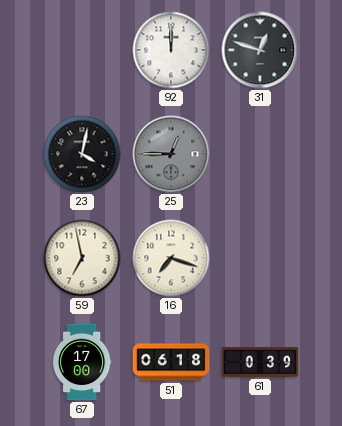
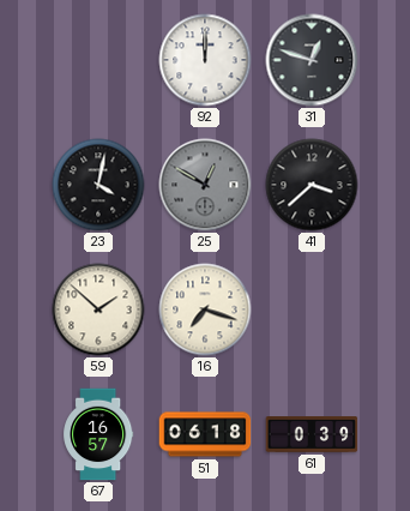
25: 12:45 -> 12:50 (205, 185)
41: none -> 3:38 (312, 185)
59: 6:58 -> 1:52 (98, 309)
67: 17:00 -> 16:57 (98, 434)
